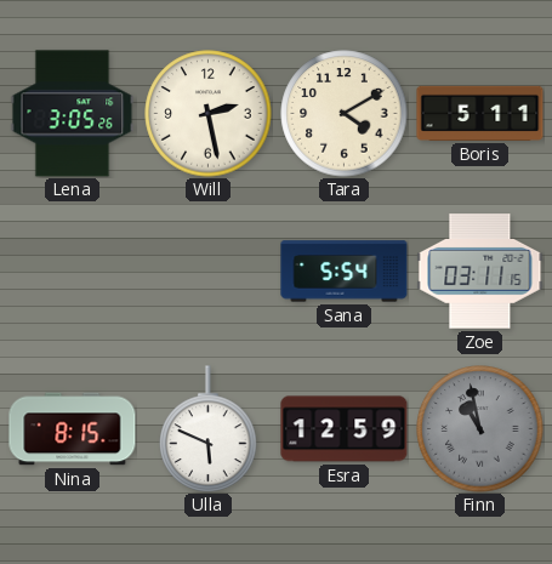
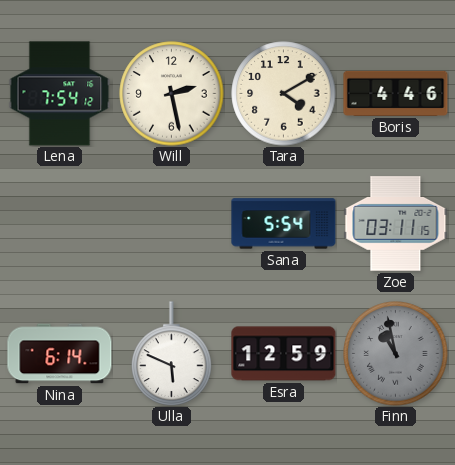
Lena: 3:05 -> 7:54 (60, 94)
Boris: 5:11 -> 4:46 (396, 93)
Nina: 8:15 -> 6:14 (60, 354)
